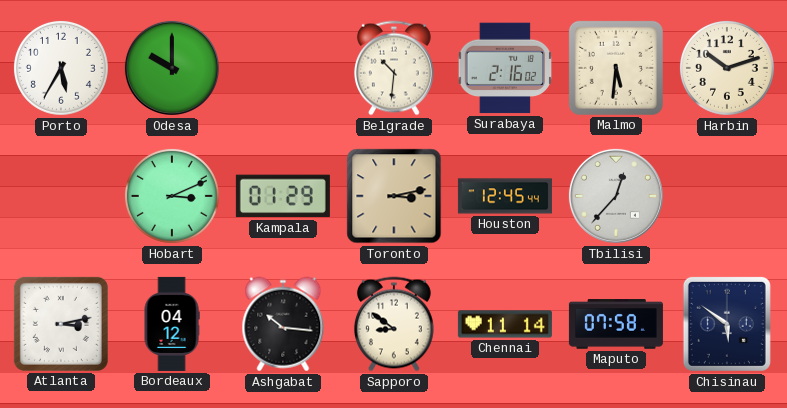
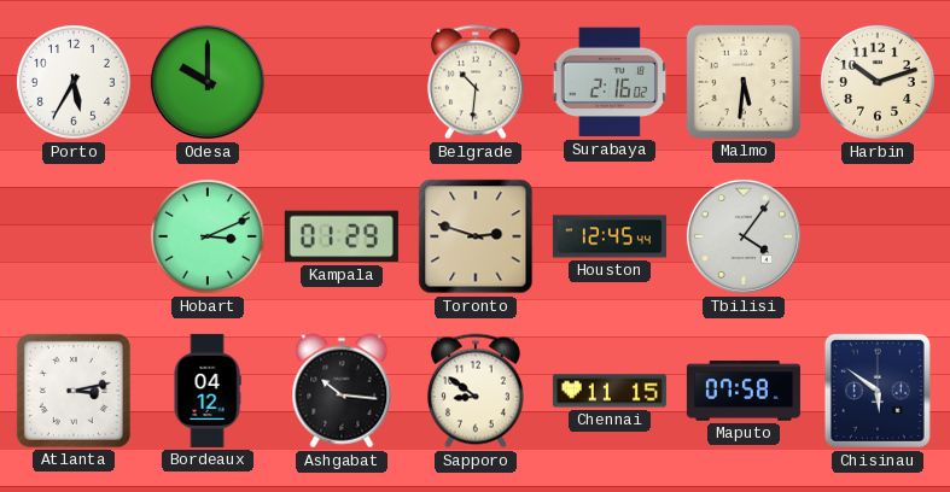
Toronto: 3:13 -> 2:48 (476, 236)
Tbilisi: 12:37 -> 4:06 (744, 236)
Chennai: 11:14 -> 11:15 (610, 391)
